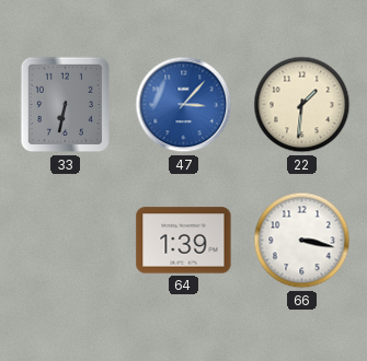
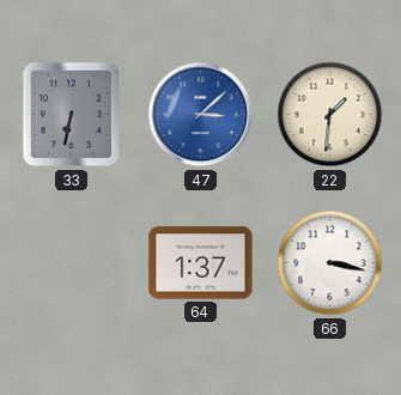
47: 3:07 -> 3:08 (201, 115)
64: 1:39 -> 1:37 (201, 263)
